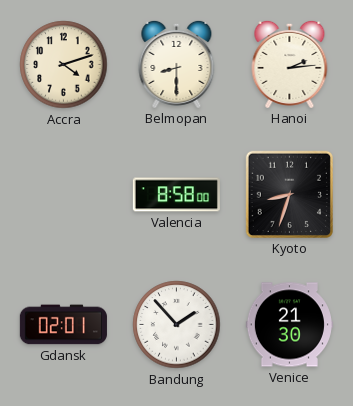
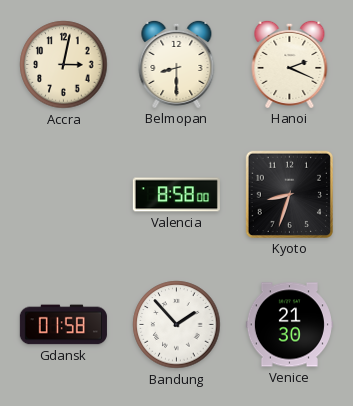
Accra: 4:12 -> 3:02 (64, 65)
Hanoi: 2:14 -> 2:19 (290, 64)
Gdansk: 02:01 -> 01:58 (63, 325)
